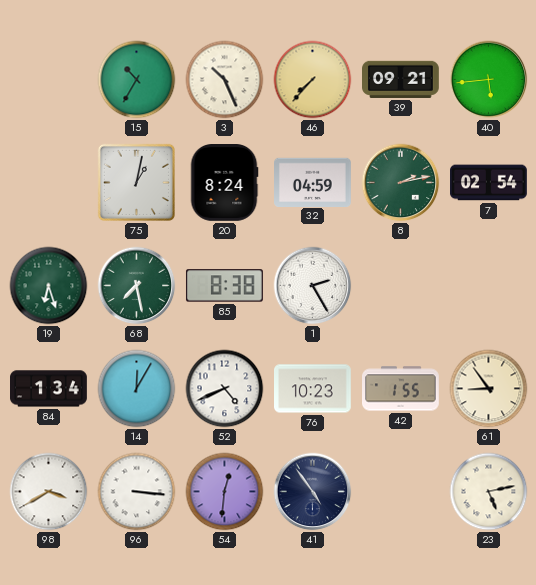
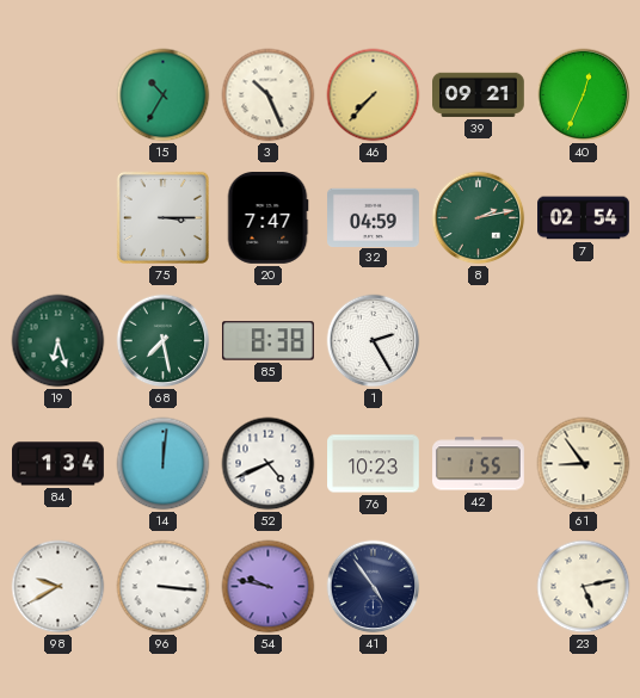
40: 5:44 -> 12:34 (584, 95)
75: 1:02 -> 3:15 (162, 217)
20: 8:24 -> 7:47 (267, 218)
14: 12:05 -> 12:01 (164, 464)
98: 3:40 -> 9:40 (59, 587)
54: 12:31 -> 9:47 (269, 587)
